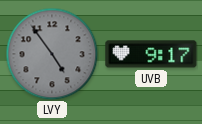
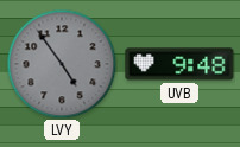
UVB: 9:17 -> 9:48 (179, 64)
